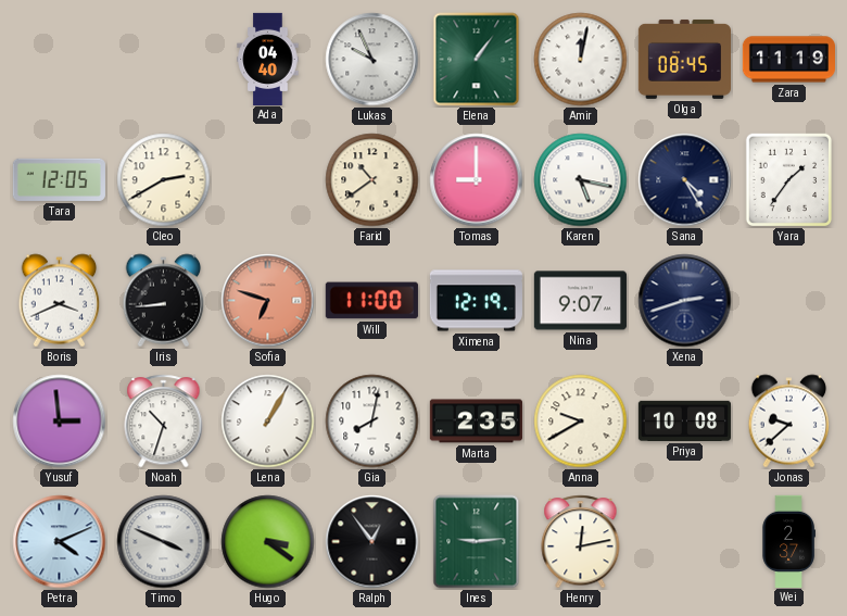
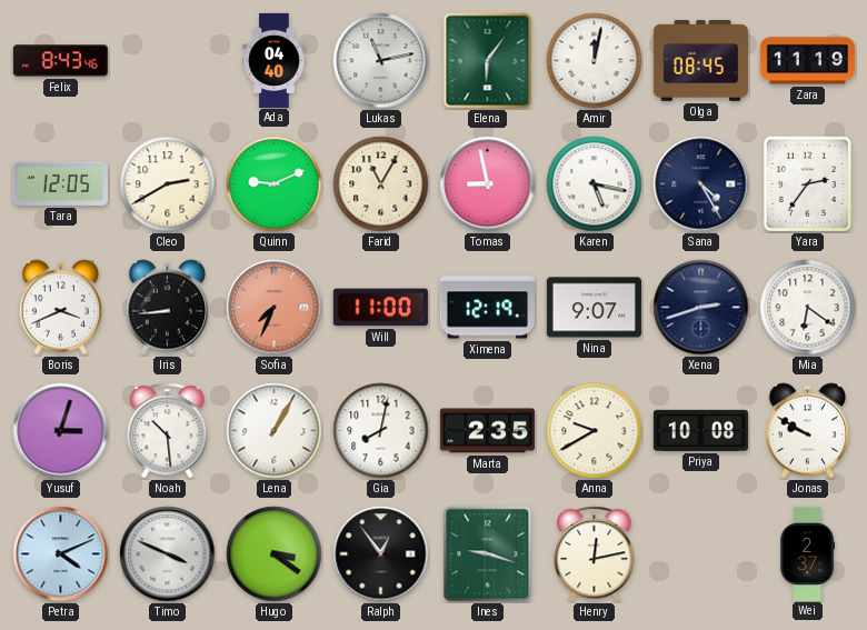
Felix: none -> 8:43 (60, 61)
Lukas: 9:56 -> 11:13 (381, 61)
Elena: 1:06 -> 6:06 (488, 61)
Quinn: none -> 9:11 (275, 184)
Farid: 10:39 -> 11:05 (381, 184)
Tomas: 9:00 -> 8:58 (488, 184)
Yara: 1:36 -> 2:36 (807, 184)
Sofia: 6:48 -> 7:34 (275, 308)
Mia: none -> 6:21 (808, 308)
Yusuf: 2:59 -> 3:03 (61, 431)
Noah: 10:33 -> 10:29 (168, 431)
Jonas: 9:38 -> 9:50 (808, 431)
Ines: 9:14 -> 9:18 (488, 554)
